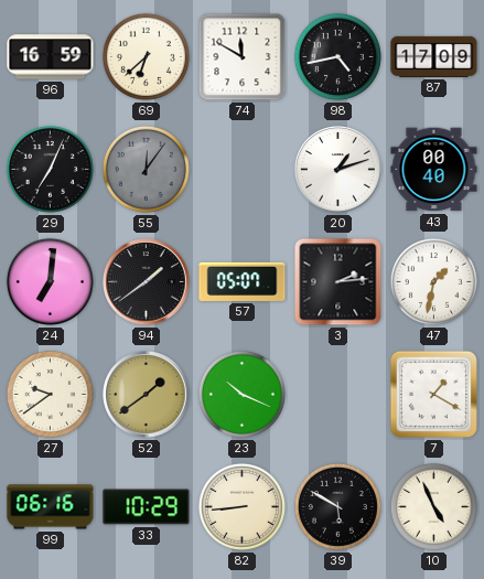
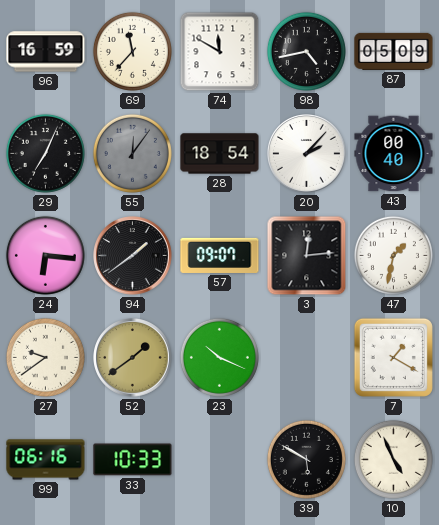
69: 6:38 -> 11:37 (132, 51)
87: 17:09 -> 05:09 (394, 51)
28: none -> 18:54 (220, 154)
20: 1:12 -> 2:07 (307, 154)
24: 7:01 -> 6:16 (45, 255)
57: 05:07 -> 09:07 (220, 255)
3: 2:14 -> 12:14 (307, 256)
33: 10:29 -> 10:33 (133, 460)
82: 8:44 -> none (241, 506)
